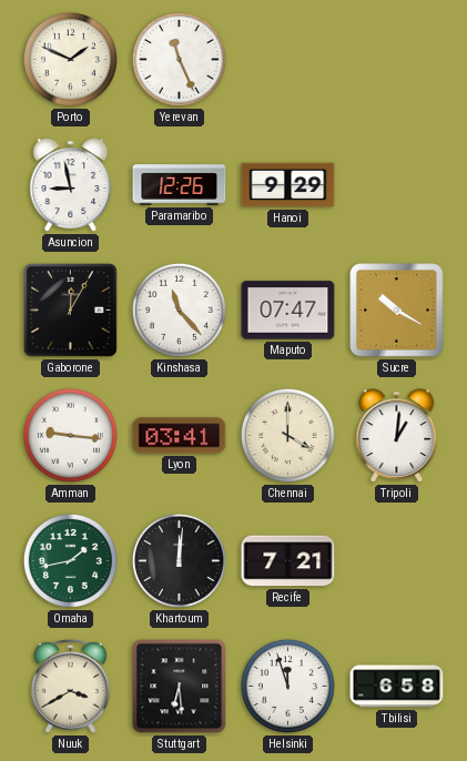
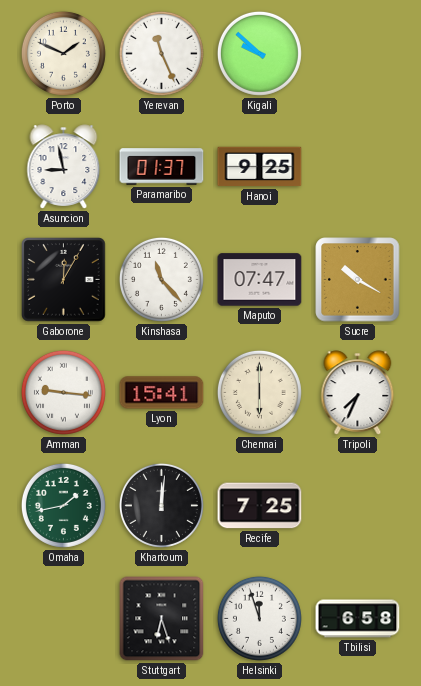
Kigali: none -> 9:52 (259, 53)
Paramaribo: 12:26 -> 01:37 (162, 167)
Hanoi: 9:29 -> 9:25 (260, 167)
Lyon: 03:41 -> 15:41 (162, 393)
Chennai: 4:00 -> 6:00 (259, 392)
Tripoli: 1:01 -> 7:34 (358, 393)
Recife: 7:21 -> 7:25 (260, 506)
Nuuk: 3:40 -> none (71, 686)
Stuttgart: 6:29 -> 6:27 (162, 619)
